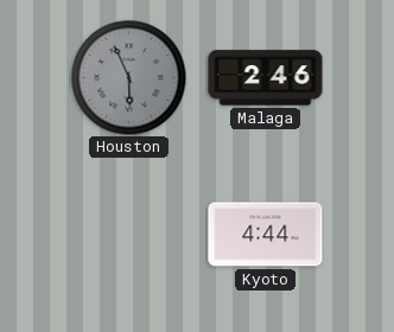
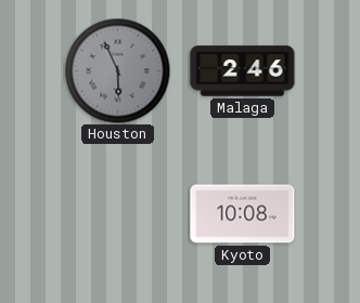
Kyoto: 4:44 -> 10:08 (243, 214)
